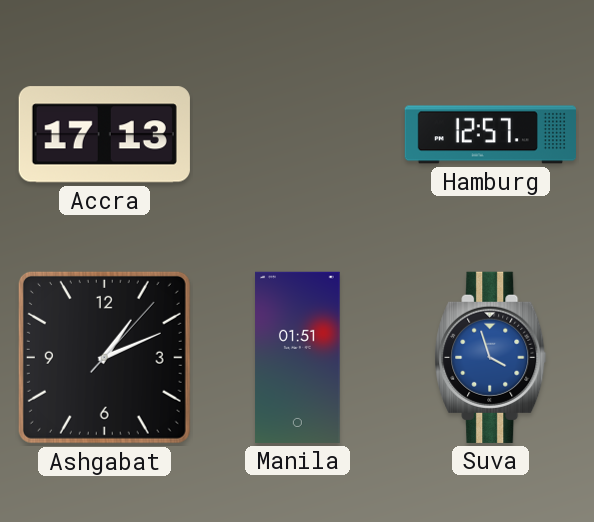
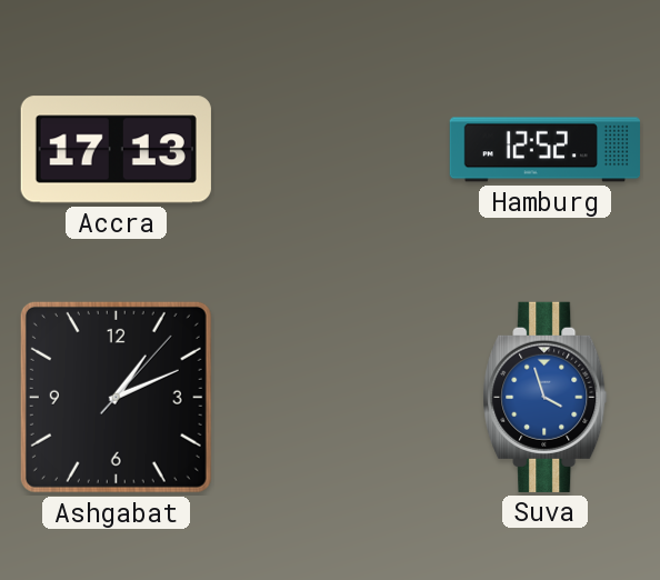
Hamburg: 12:57 -> 12:52 (544, 150)
Manila: 01:51 -> none (298, 357)
